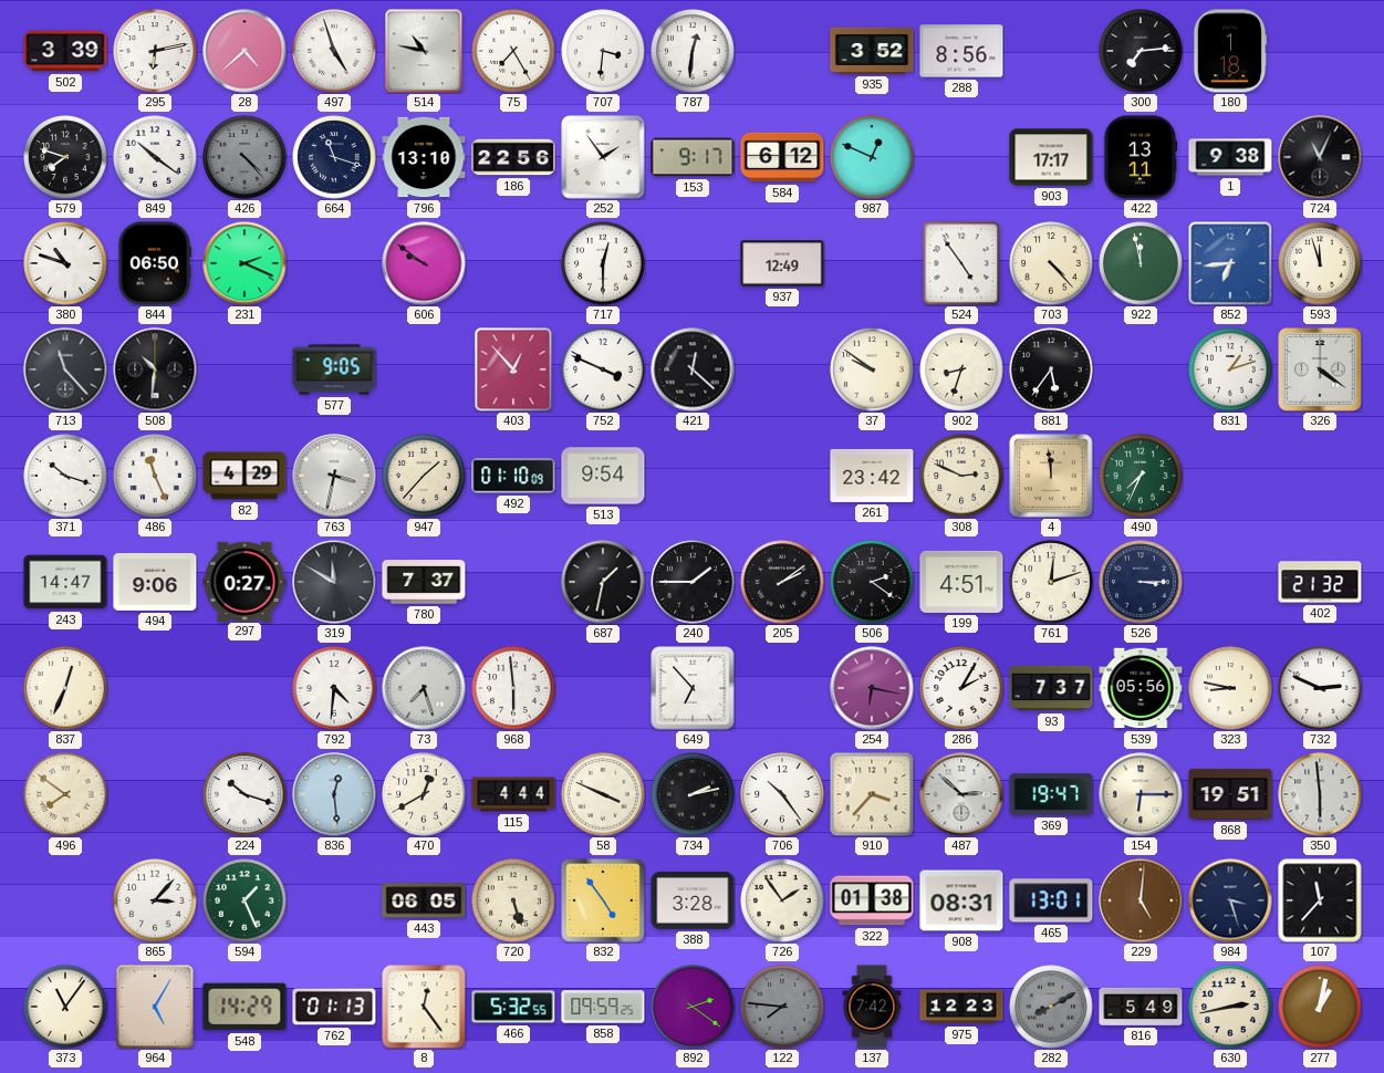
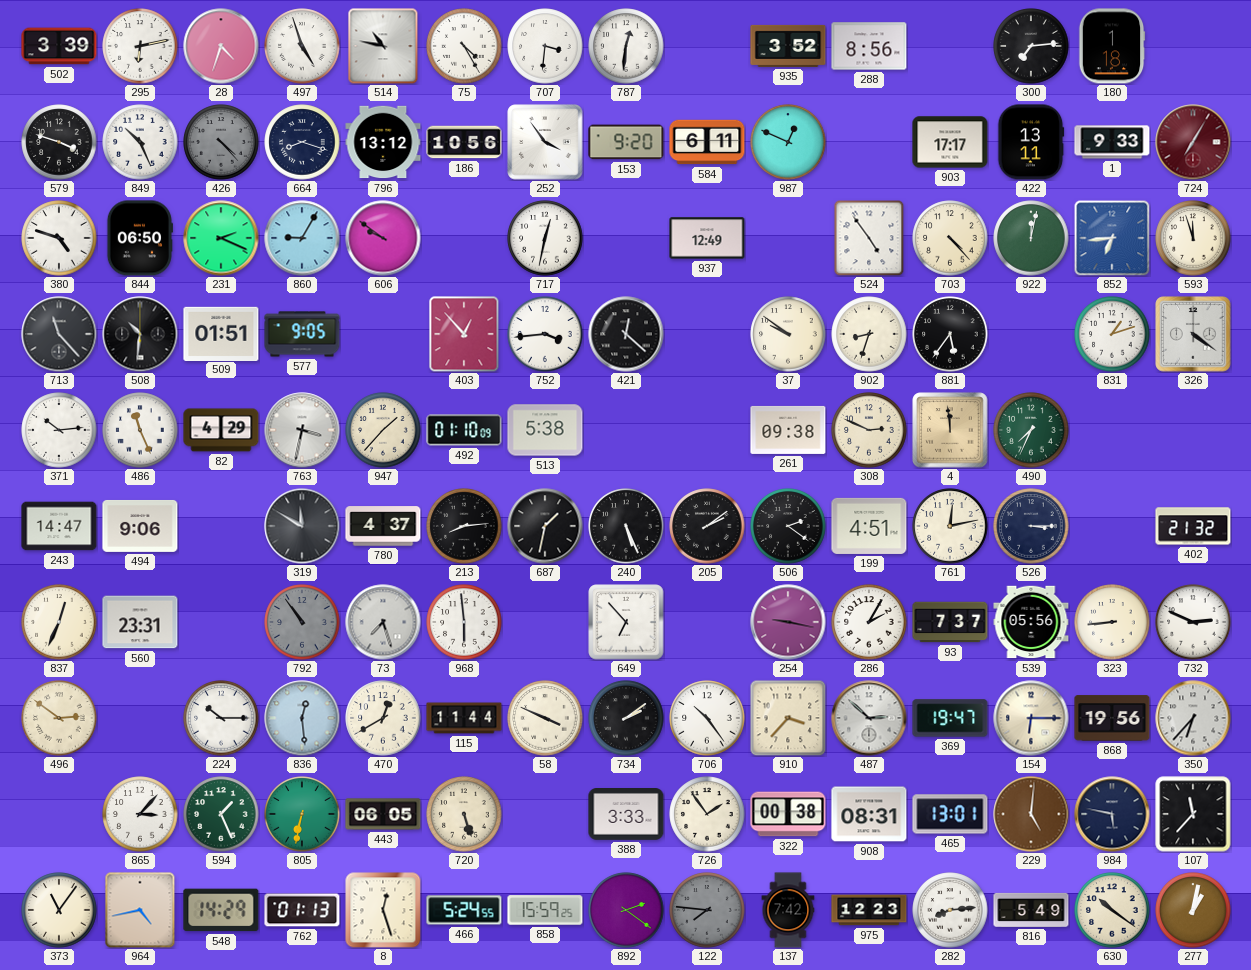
28: 4:38 -> 4:33 (221, 46)
75: 7:25 -> 4:25 (464, 46)
579: 7:48 -> 3:48 (59, 142)
849: 10:21 -> 10:26 (140, 142)
664: 11:18 -> 8:18 (302, 142)
796: 13:10 -> 13:12 (383, 142)
186: 22:56 -> 10:56 (464, 142)
252: 1:54 -> 3:54 (545, 142)
153: 9:17 -> 9:20 (626, 142)
584: 6:12 -> 6:11 (707, 142)
1: 9:38 -> 9:33 (1112, 142)
724: 11:04 -> 7:05 (1193, 142)
724 dial: black -> burgundy (1193, 142)
380: 10:48 -> 4:48 (59, 238)
860: none -> 9:05 (302, 238)
717: 12:30 -> 12:32 (545, 238)
922: 11:58 -> 12:02 (1031, 238)
509: none -> 01:51 (221, 333)
752: 3:49 -> 3:44 (545, 334)
371: 10:18 -> 10:14 (59, 430)
513: 9:54 -> 5:38 (545, 430)
261: 23:42 -> 09:38 (788, 430)
297: 0:27 -> none (244, 581)
780: 7:37 -> 4:37 (383, 526)
213: none -> 8:14 (464, 526)
240: 1:45 -> 5:26 (626, 526)
761: 12:12 -> 12:13 (950, 526)
560: none -> 23:31 (140, 622)
792: 4:31 -> 10:54 (302, 622)
792 dial: white -> grey (302, 622)
254: 6:17 -> 9:17 (788, 622)
323: 8:47 -> 8:44 (1112, 622)
496: 7:51 -> 2:51 (59, 718)
224: 10:18 -> 10:15 (221, 718)
115: 4:44 -> 11:44 (464, 718)
734: 2:13 -> 2:09 (626, 718)
868: 19:51 -> 19:56 (1112, 718)
350: 5:59 -> 6:37 (1193, 718)
805: none -> 6:32 (302, 814)
832: 4:54 -> none (603, 900)
388: 3:28 -> 3:33 (626, 815)
322: 01:38 -> 00:38 (788, 814)
984: 3:27 -> 5:47 (1112, 814)
964: 5:05 -> 4:43 (140, 910)
8: 12:24 -> 12:27 (383, 910)
466: 5:32 -> 5:24 (464, 910)
858: 09:59 -> 15:59 (545, 910)
282: 8:10 -> 8:14 (950, 910)
282 dial: grey -> white (950, 910)
630: 2:43 -> 10:21 (1112, 910)
